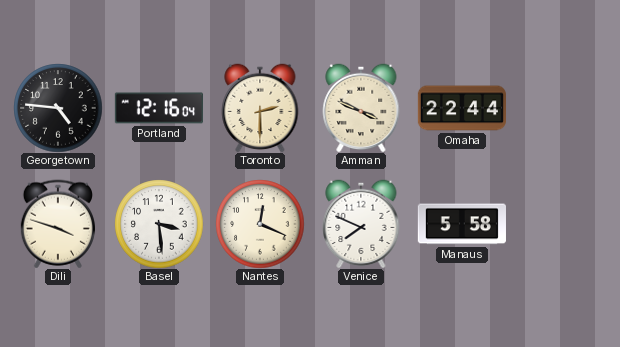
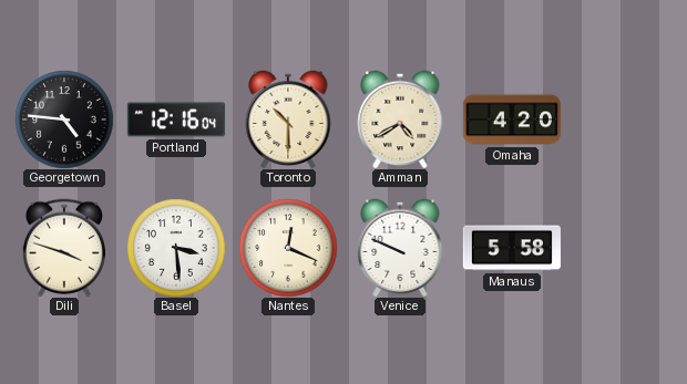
Toronto: 2:30 -> 10:30 (288, 120)
Amman: 3:49 -> 4:40 (400, 120)
Omaha: 22:44 -> 4:20 (511, 120)
Venice: 7:49 -> 9:49 (400, 248)
